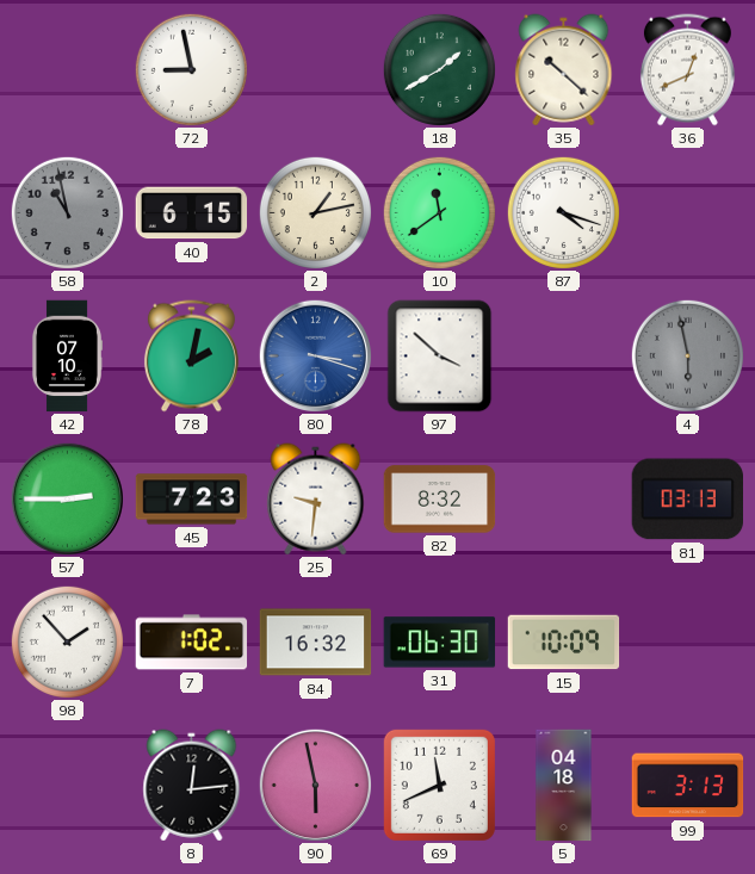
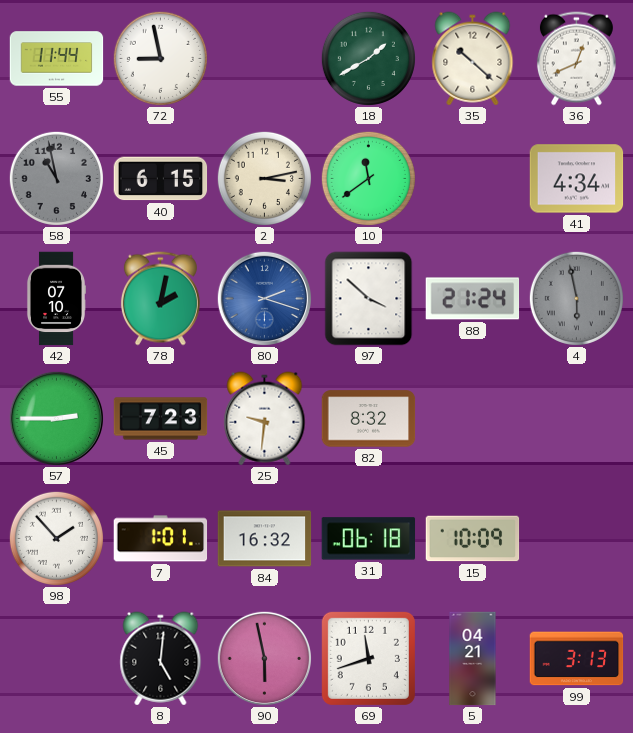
55: none -> 11:44 (57, 59)
2: 1:13 -> 3:13 (264, 178)
87: 4:18 -> none (563, 212)
41: none -> 4:34 (577, 179)
80: 3:18 -> 2:18 (264, 298)
88: none -> 21:24 (473, 299)
81: 03:13 -> none (687, 500)
7: 1:02 -> 1:01 (161, 539)
31: 06:30 -> 06:18 (369, 539)
8: 12:14 -> 5:01 (161, 659)
69: 11:41 -> 11:42 (368, 658)
5: 04:18 -> 04:21 (473, 659)
